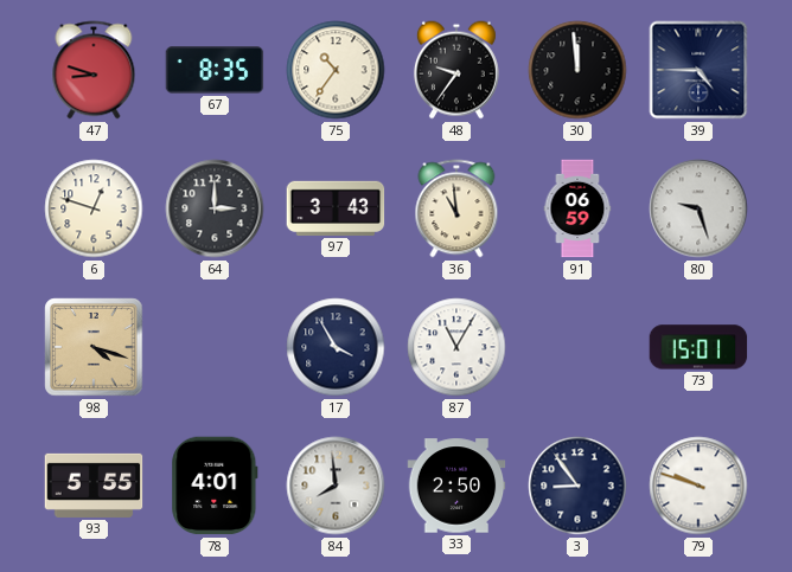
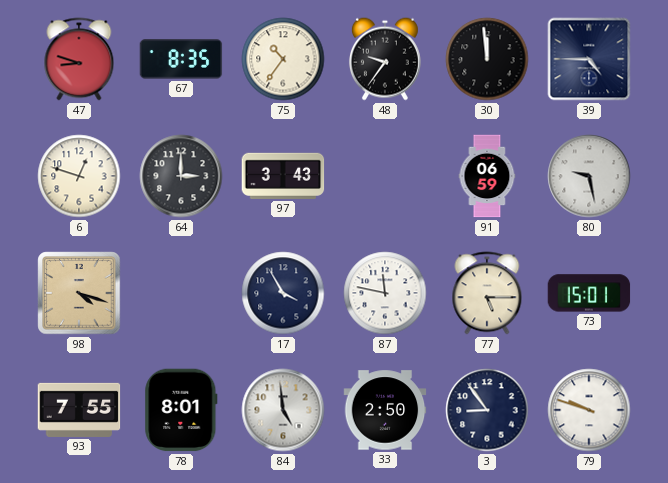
36: 10:59 -> none (456, 208)
80: 9:27 -> 9:28 (589, 176)
87: 11:05 -> 11:47 (385, 293)
77: none -> 5:15 (487, 293)
93: 5:55 -> 7:55 (79, 410)
78: 4:01 -> 8:01 (181, 410)
84: 7:59 -> 4:59 (283, 410)
